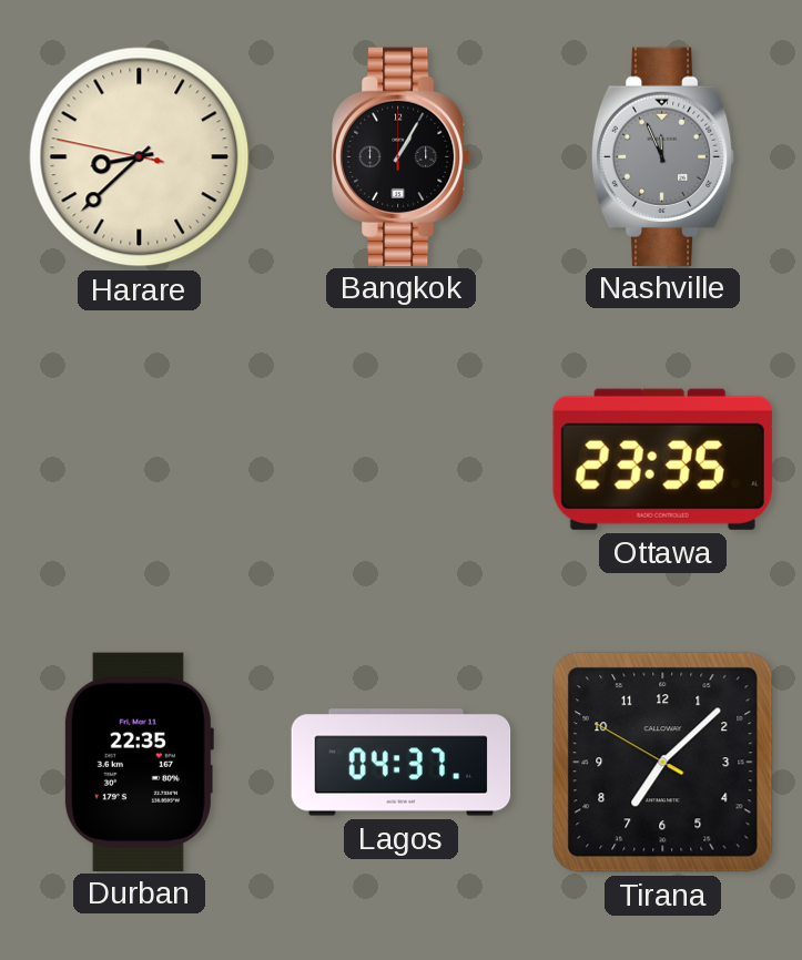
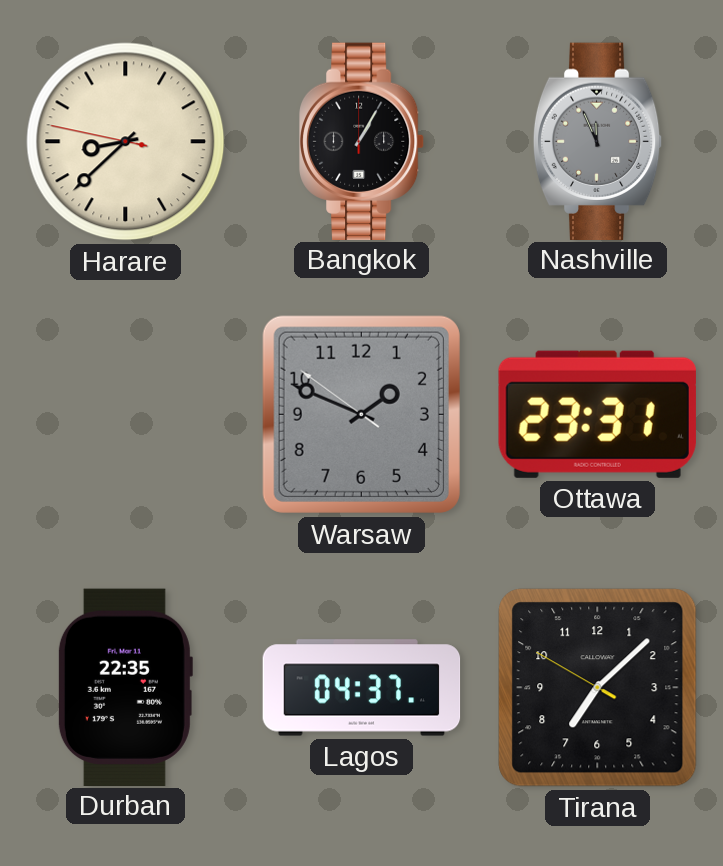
Warsaw: none -> 1:48 (361, 414)
Ottawa: 23:35 -> 23:31 (597, 414)
